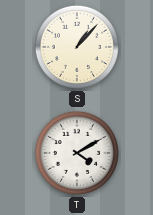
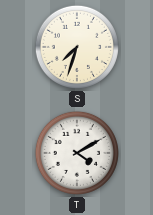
S: 1:07 -> 7:33 (77, 47)
